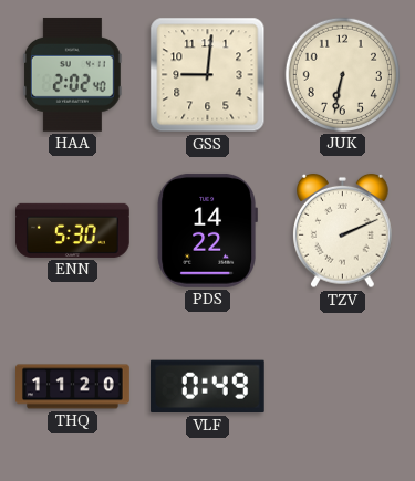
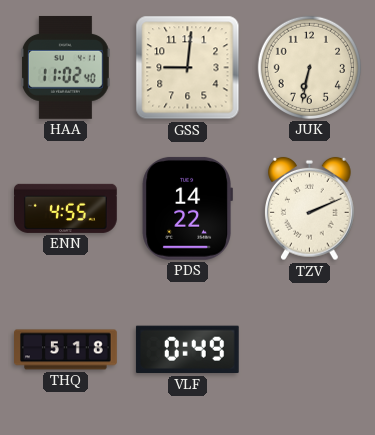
HAA: 2:02 -> 11:02 (65, 67)
ENN: 5:30 -> 4:55 (66, 208)
THQ: 11:20 -> 5:18 (66, 350)
